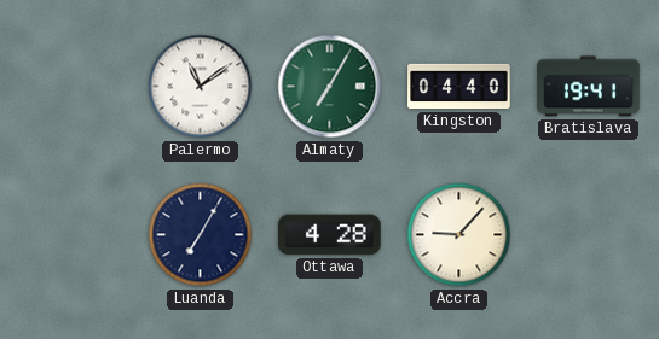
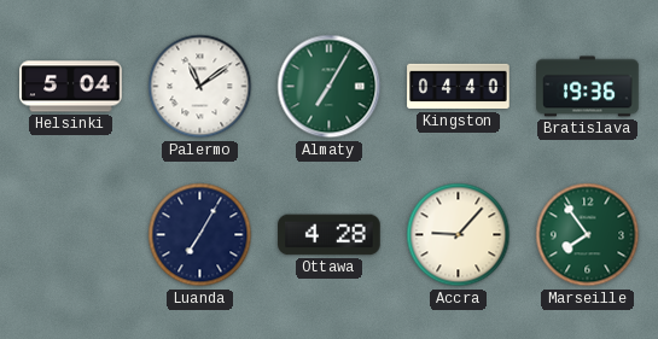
Helsinki: none -> 5:04 (71, 87)
Bratislava: 19:41 -> 19:36 (588, 87)
Marseille: none -> 7:54 (588, 235)
